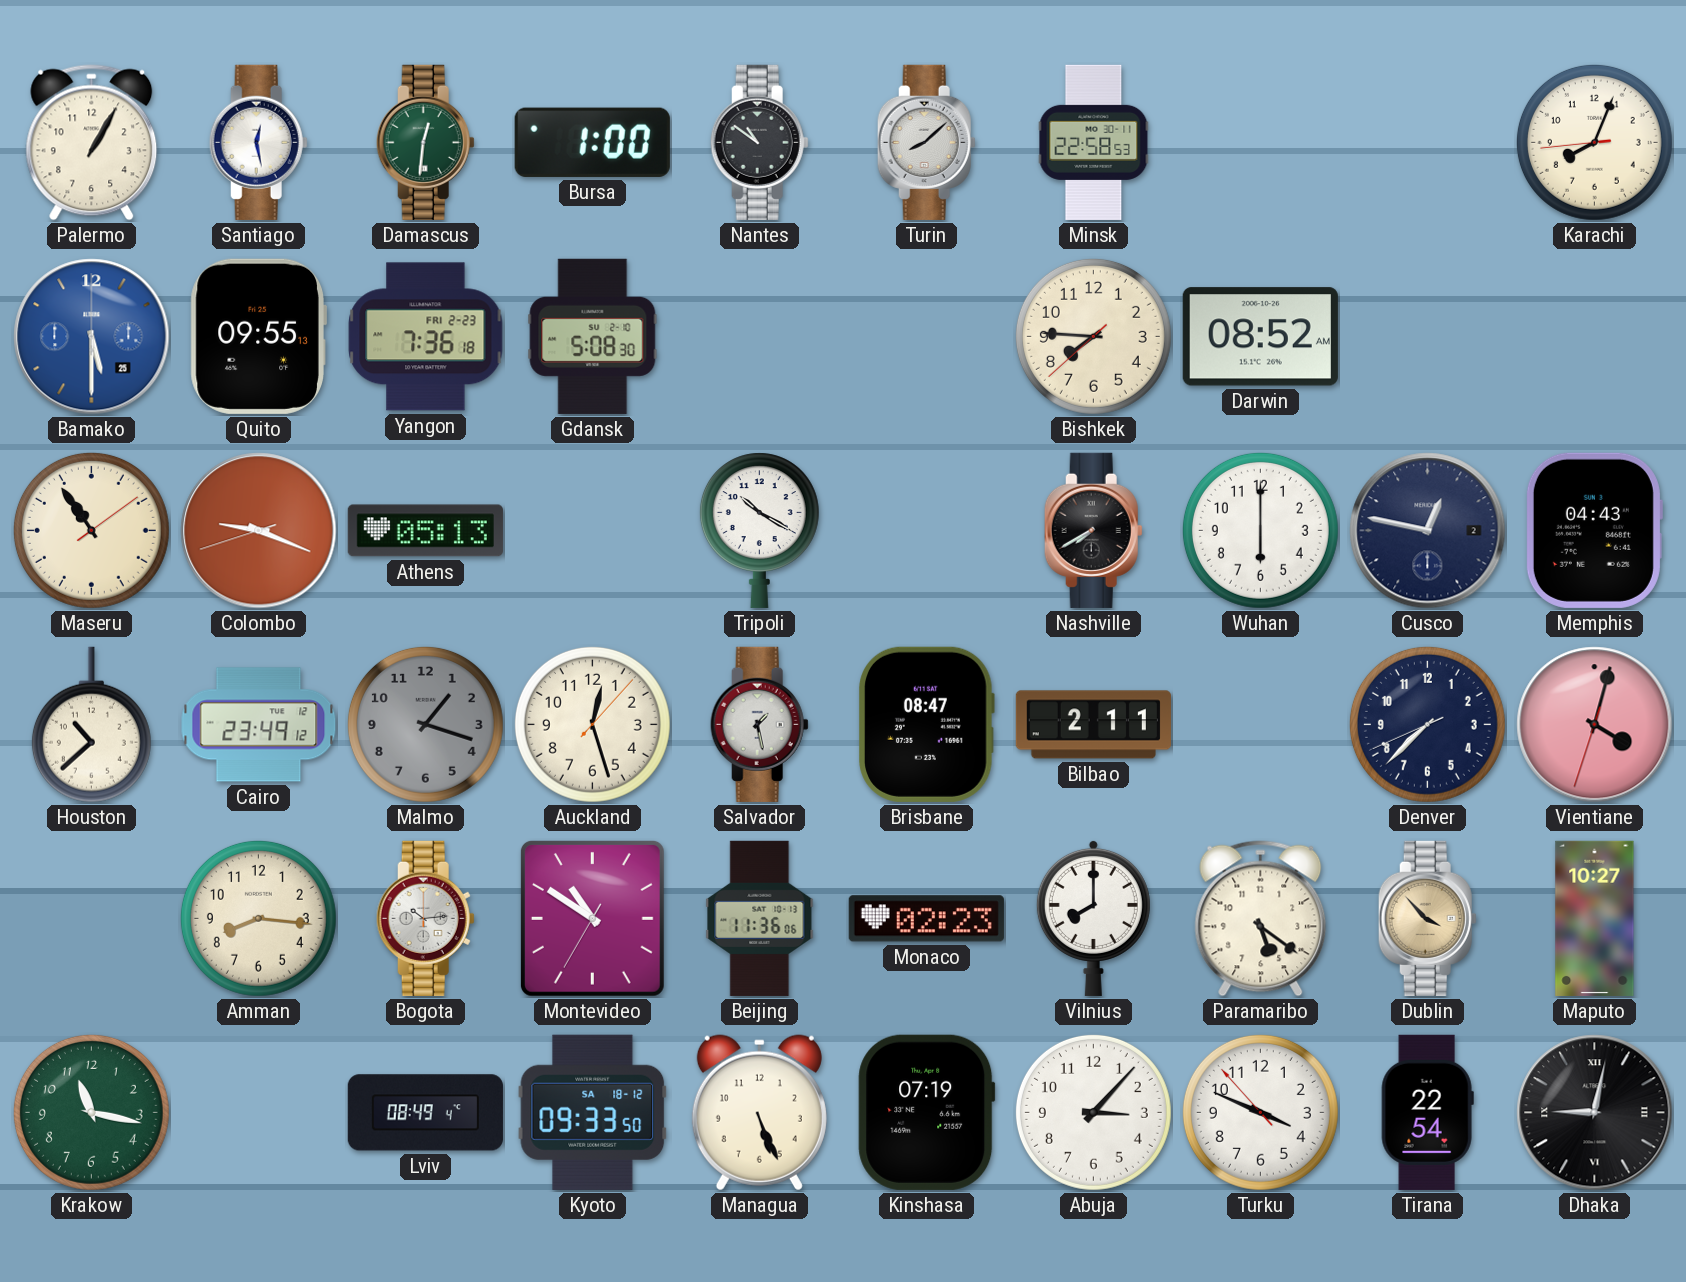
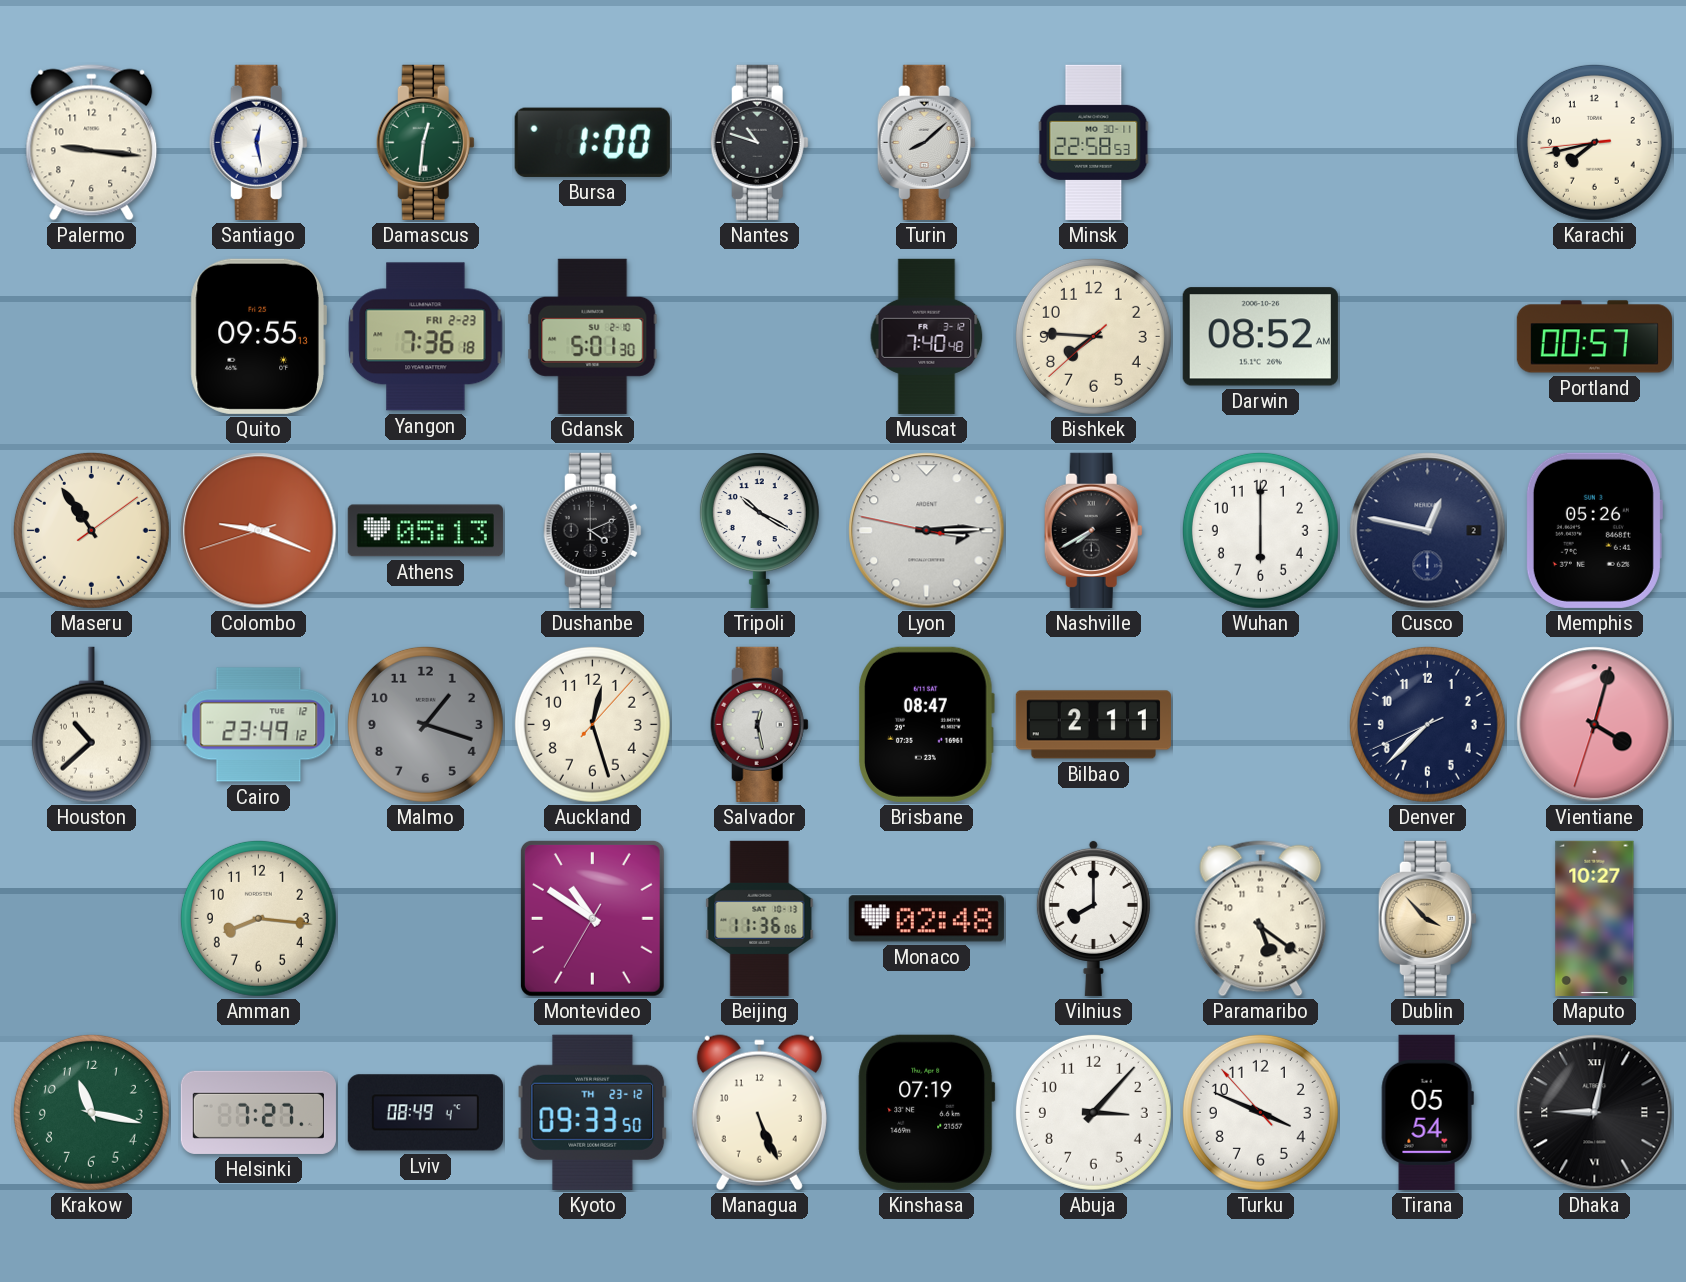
Palermo: 1:05 -> 9:16 (92, 143)
Nantes: 10:51 -> 10:48 (759, 142)
Karachi: 8:03 -> 7:42 (1594, 142)
Bamako: 5:30 -> none (92, 337)
Gdansk: 5:08 -> 5:01 (593, 336)
Muscat: none -> 7:40 (927, 336)
Portland: none -> 00:57 (1594, 337)
Dushanbe: none -> 4:11 (592, 530)
Lyon: none -> 3:14 (927, 531)
Memphis: 04:43 -> 05:26 (1594, 530)
Salvador: 1:28 -> 12:28 (759, 724)
Bogota: 10:14 -> none (425, 918)
Monaco: 02:23 -> 02:48 (926, 919)
Helsinki: none -> 7:27 (258, 1112)
Kyoto date: SA 18-12 -> TH 23-12 (593, 1112)
Tirana: 22:54 -> 05:54 (1427, 1112)
